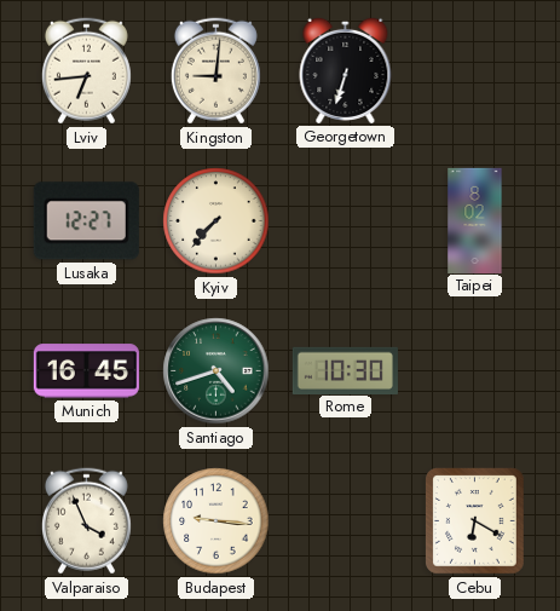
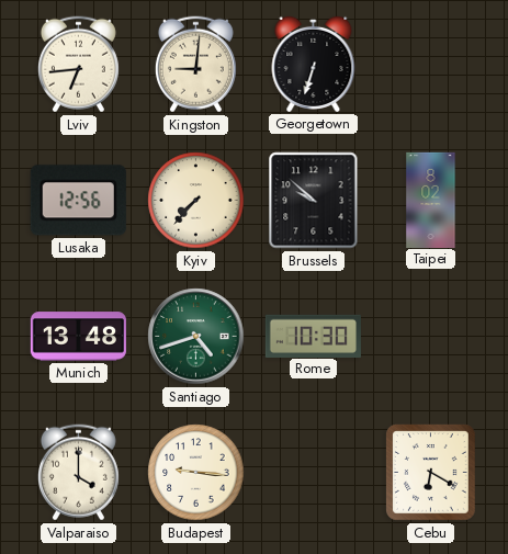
Lusaka: 12:27 -> 12:56 (78, 201)
Brussels: none -> 9:52 (314, 201)
Munich: 16:45 -> 13:48 (78, 337)
Valparaiso: 3:56 -> 4:00 (78, 473)
